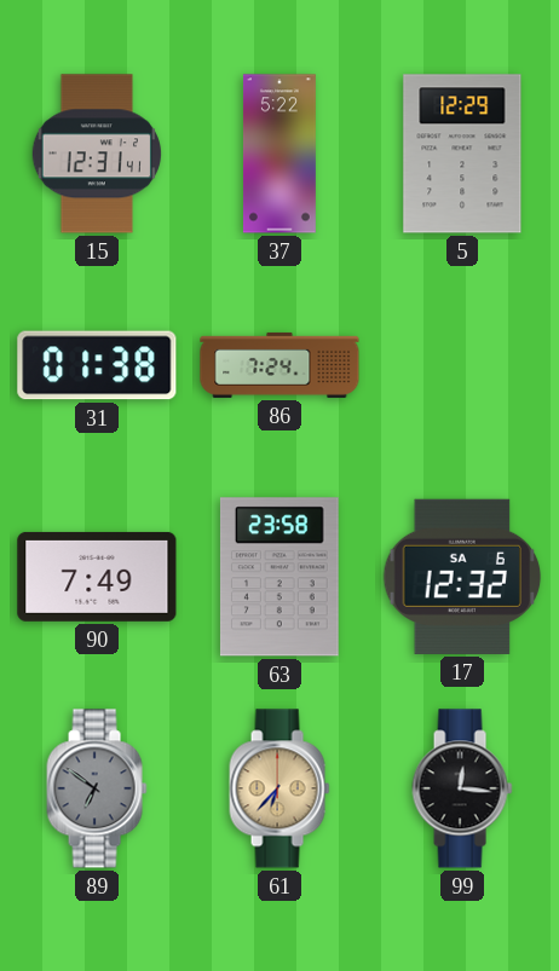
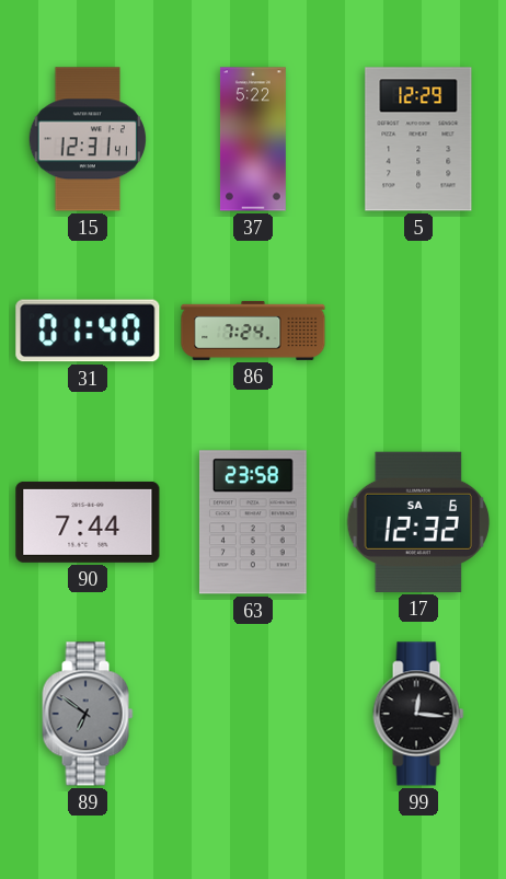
31: 01:38 -> 01:40 (88, 331)
90: 7:49 -> 7:44 (88, 522)
61: 6:37 -> none (279, 788)
